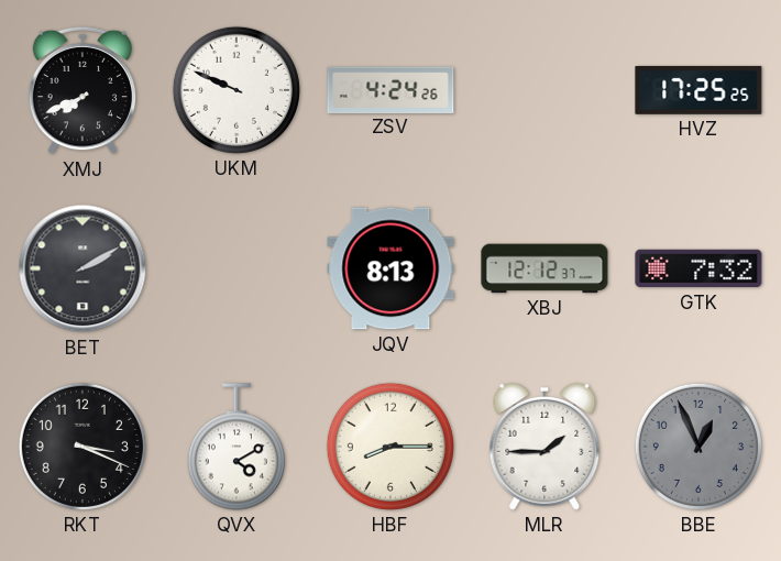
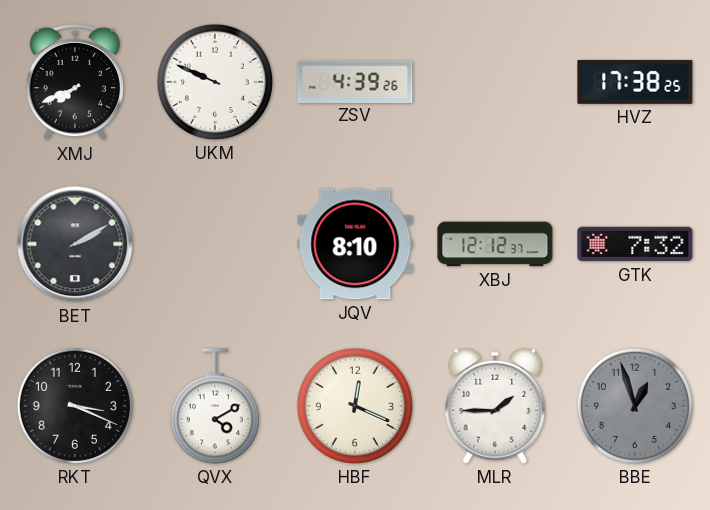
ZSV: 4:24 -> 4:39 (355, 81)
HVZ: 17:25 -> 17:38 (635, 82)
JQV: 8:13 -> 8:10 (355, 244)
HBF: 8:15 -> 12:19 (355, 406)
BBE: 12:56 -> 12:57 (635, 406)
